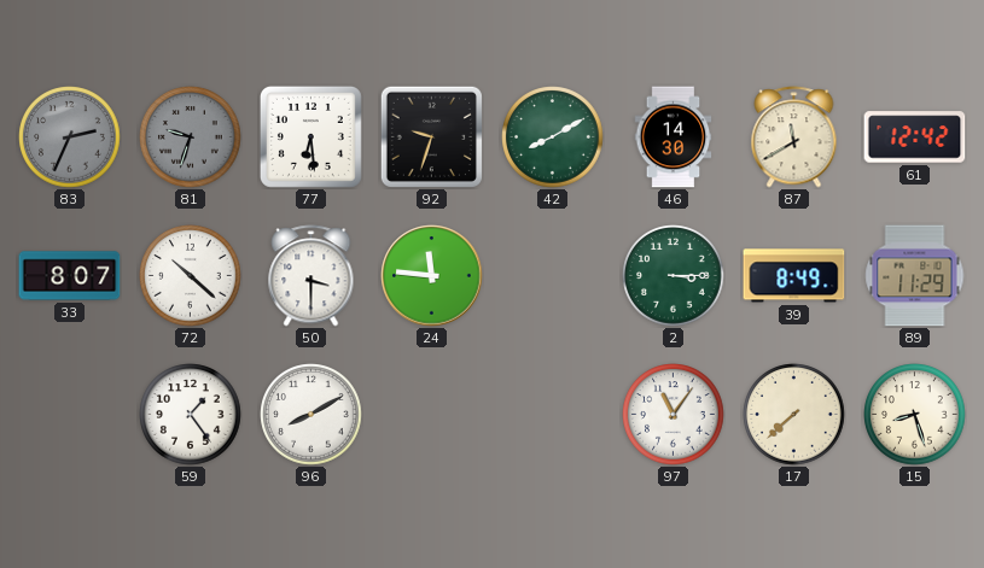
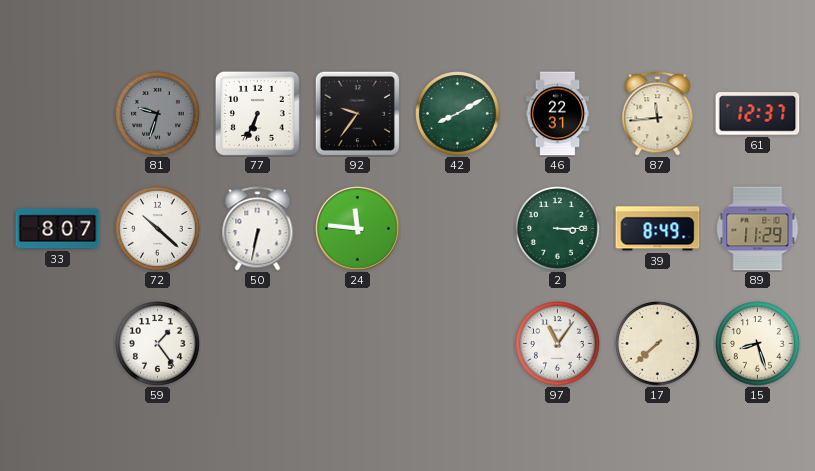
83: 2:34 -> none (70, 137)
77: 6:29 -> 6:34 (257, 113)
92: 9:33 -> 9:36 (357, 113)
46: 14:30 -> 22:31 (558, 114)
87: 11:40 -> 11:44 (658, 114)
61: 12:42 -> 12:37 (758, 114)
50: 3:30 -> 6:32 (258, 229)
96: 8:10 -> none (311, 415)
